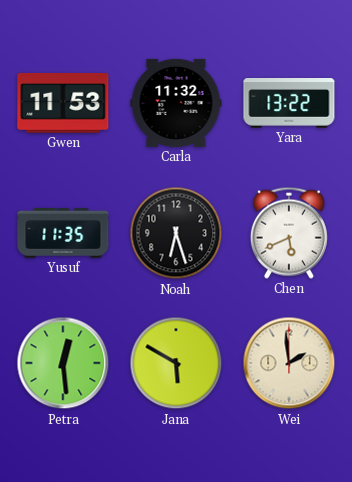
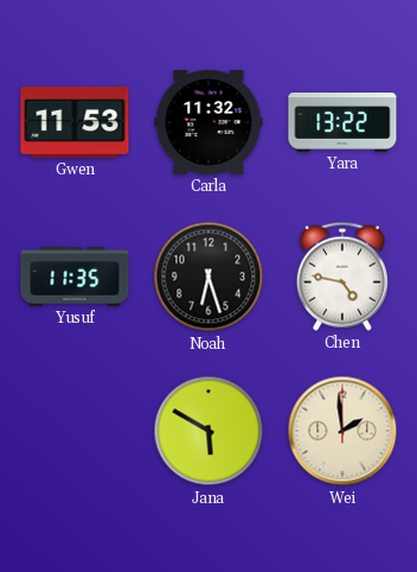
Chen: 5:41 -> 4:47 (342, 277)
Petra: 12:29 -> none (63, 363)
